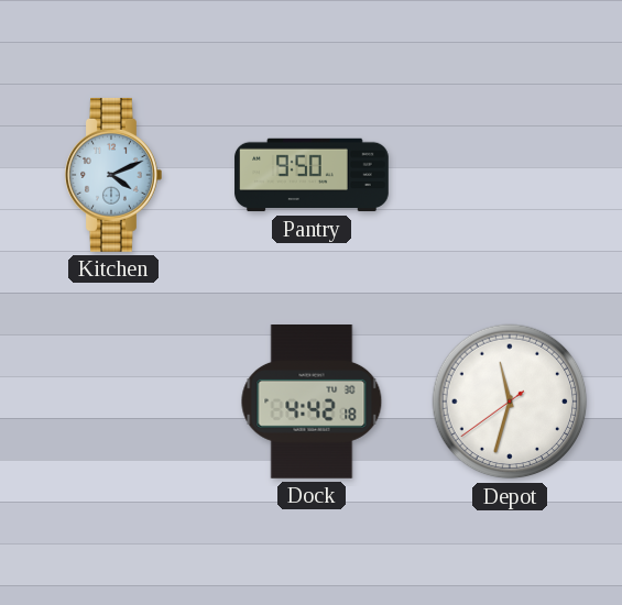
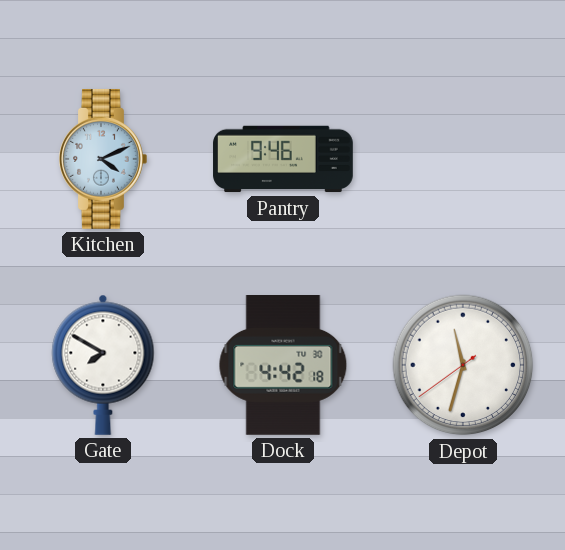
Pantry: 9:50 -> 9:46 (283, 159)
Gate: none -> 7:50 (103, 365)
